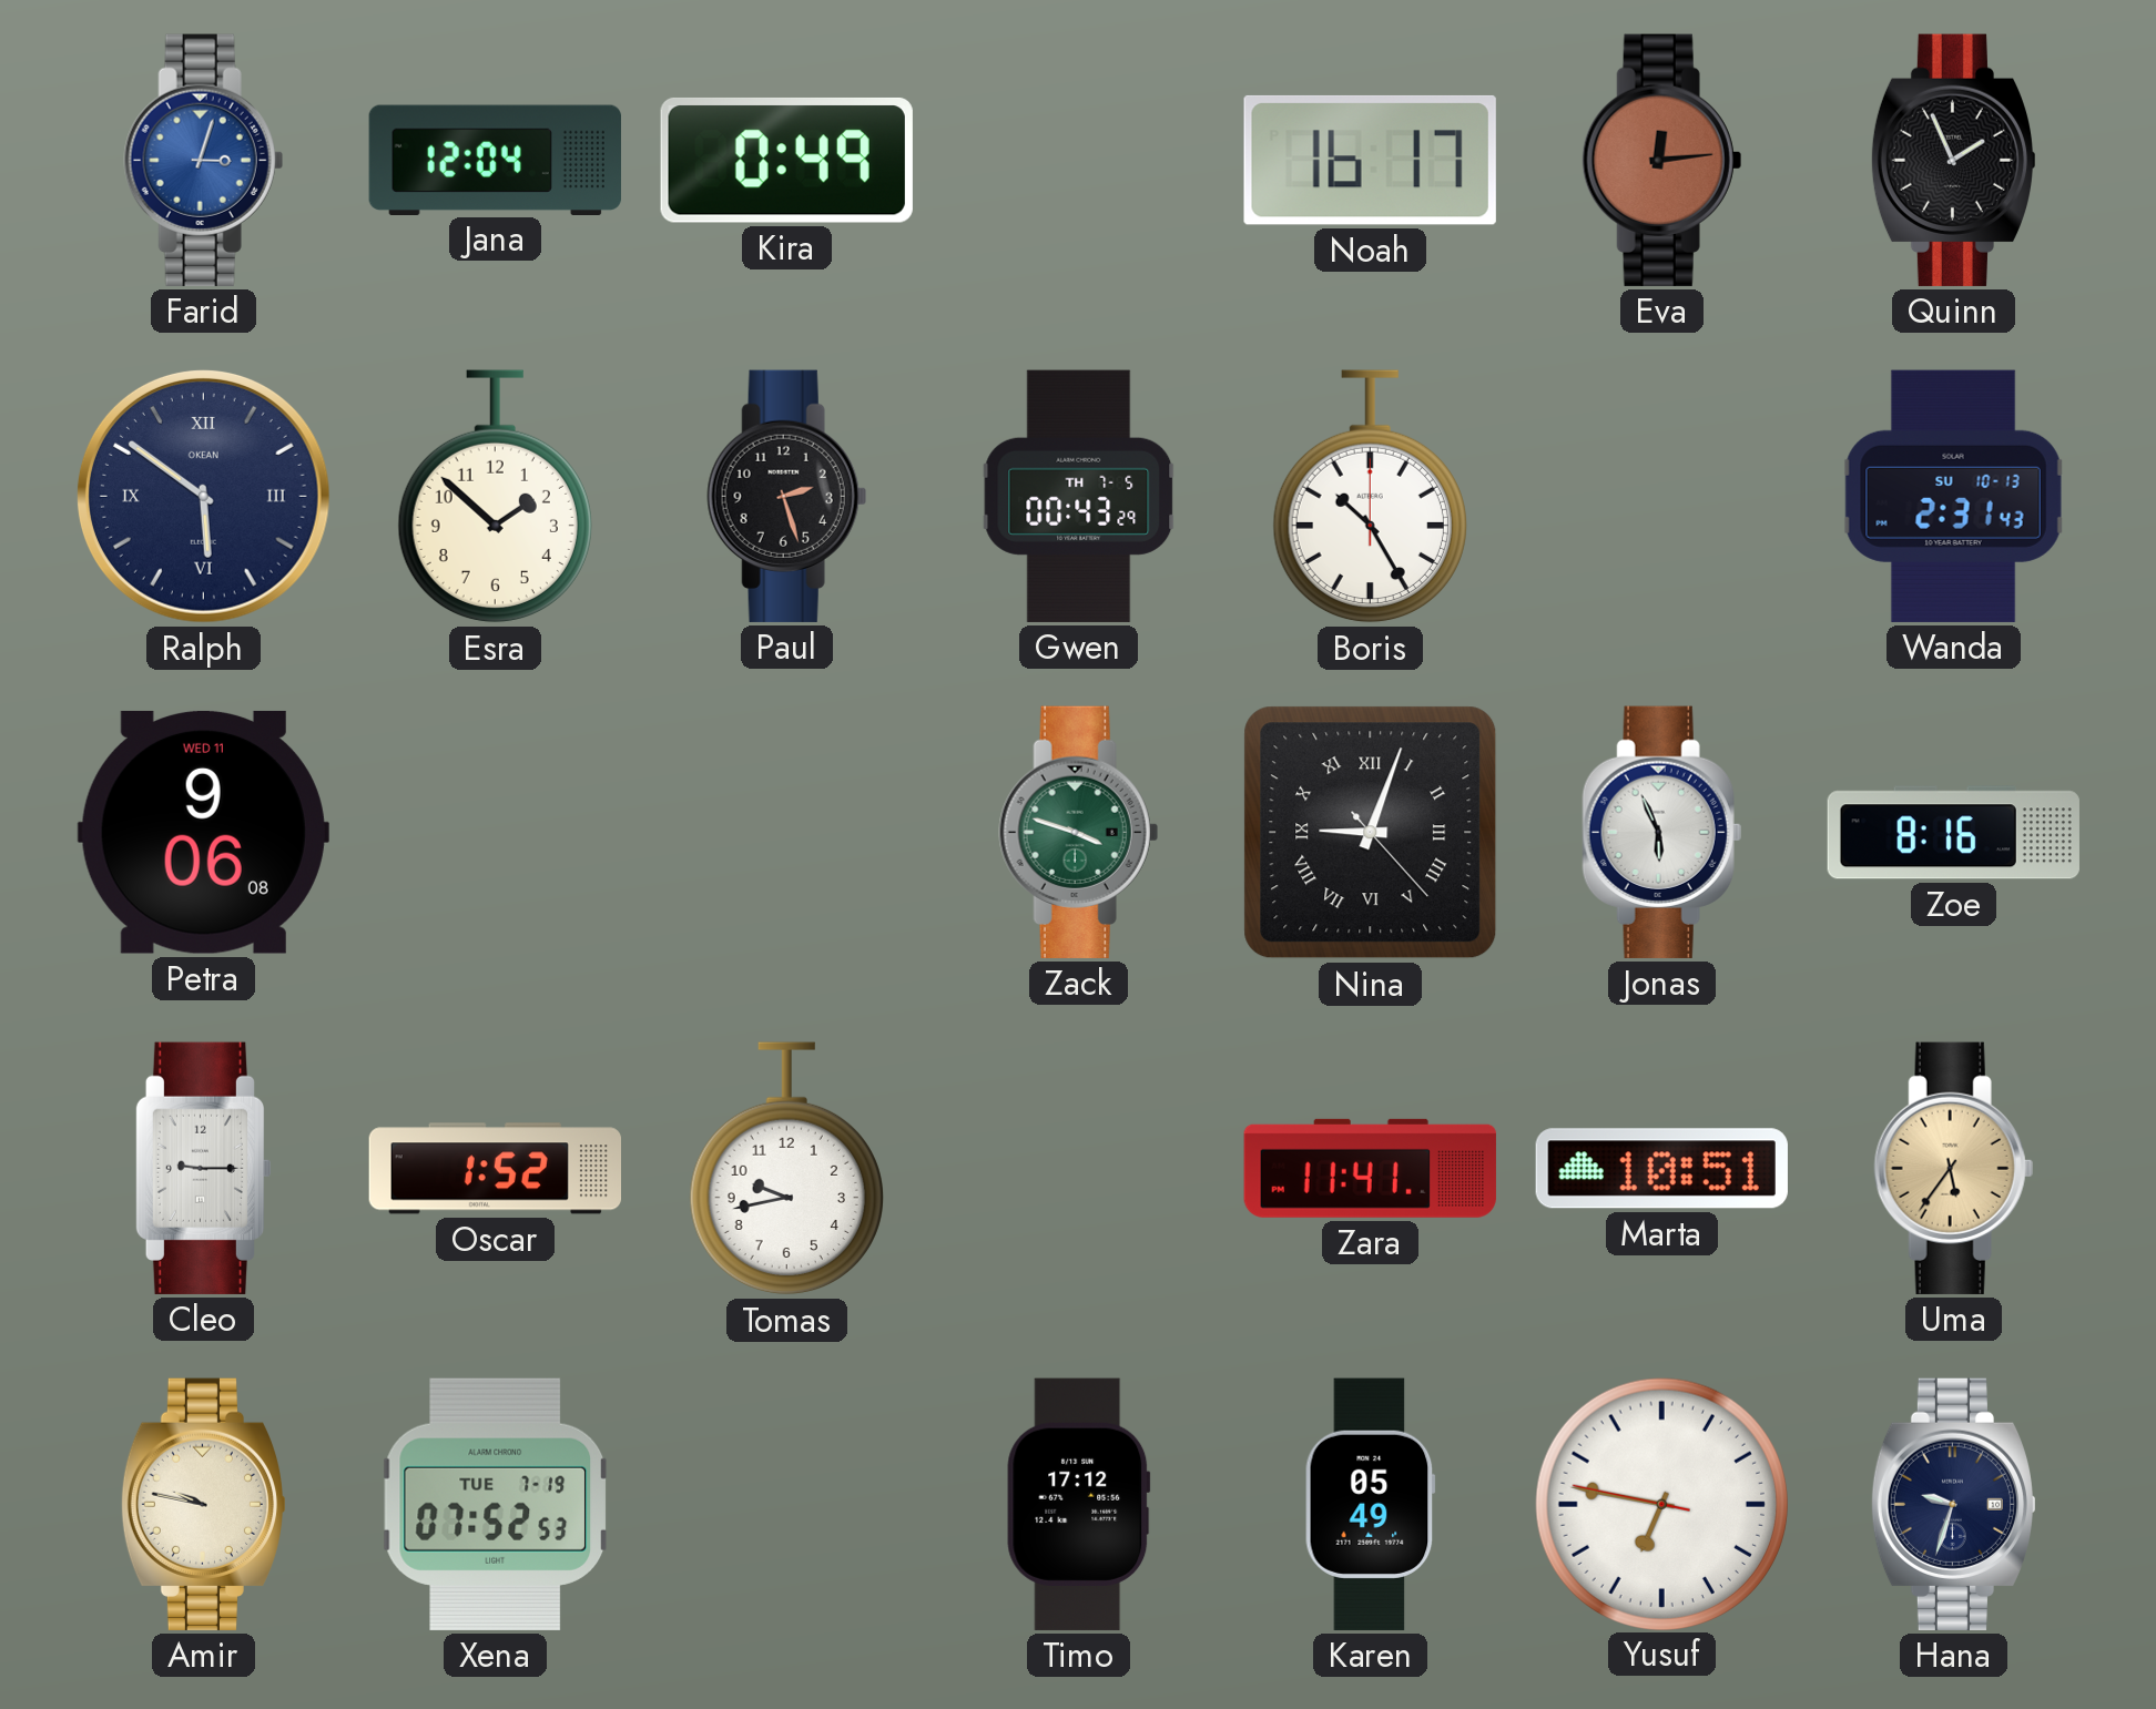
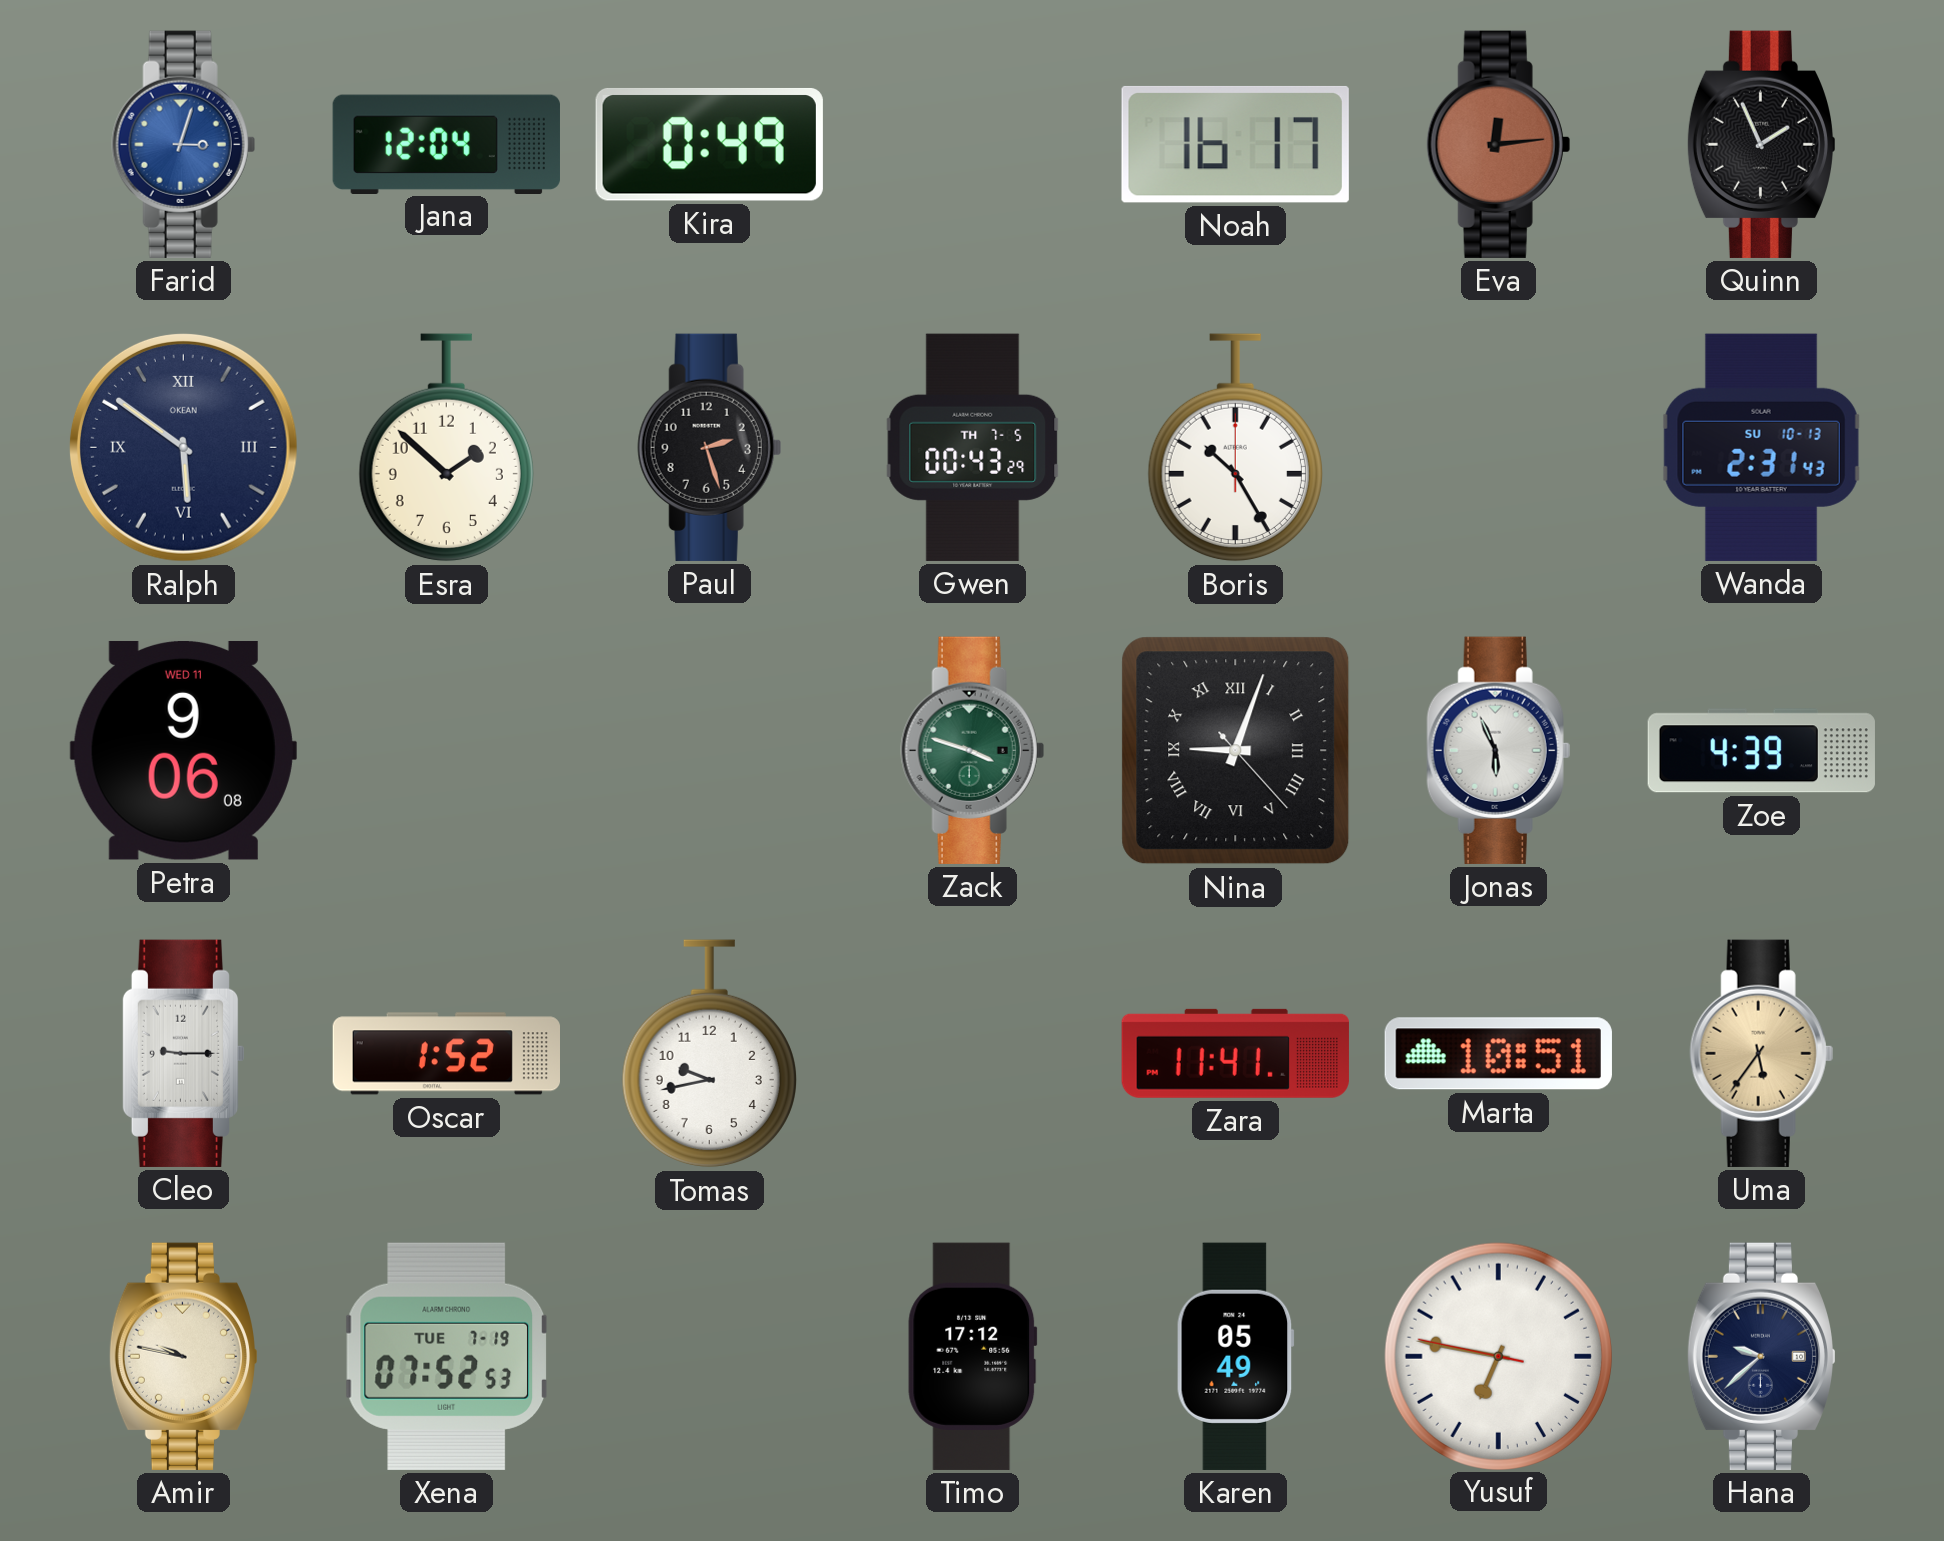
Zoe: 8:16 -> 4:39 (1761, 751)
Hana: 9:33 -> 9:38 (1760, 1356)
